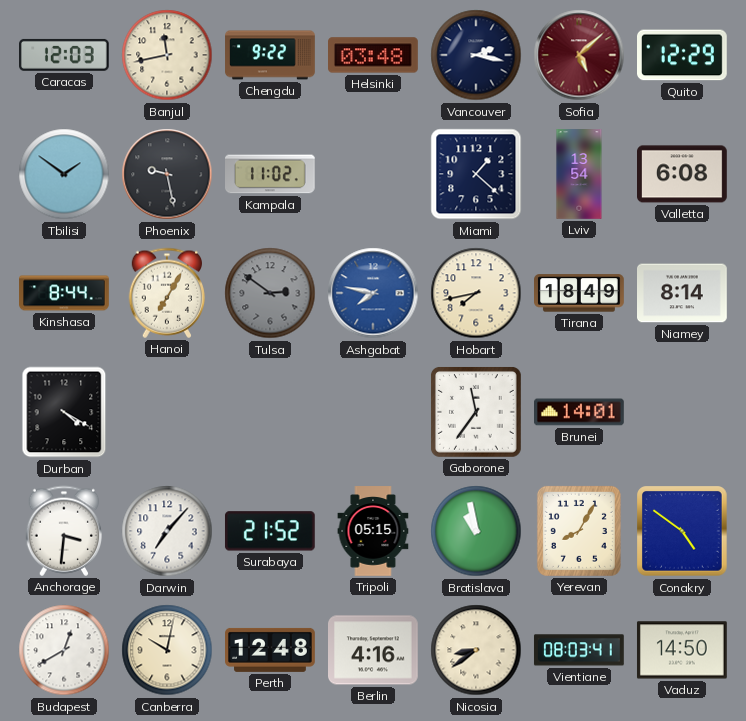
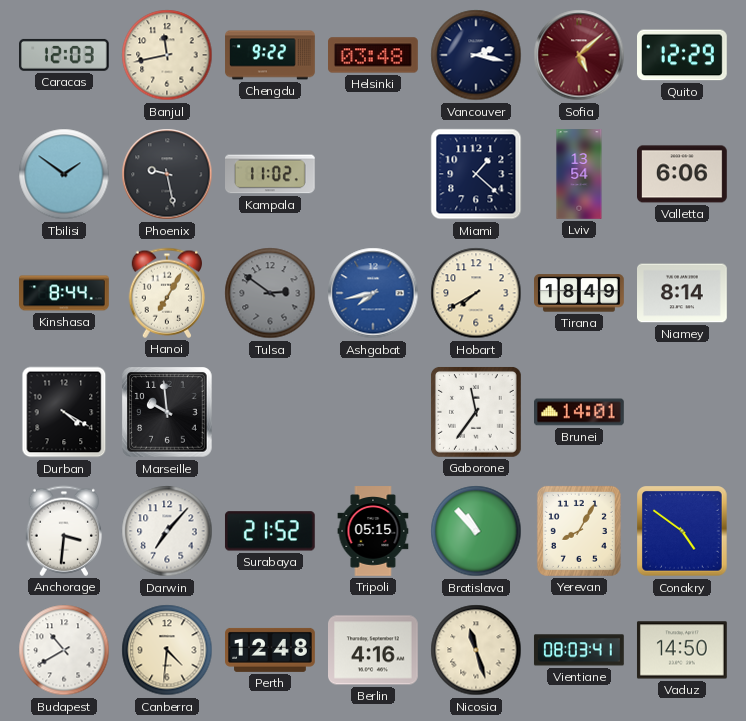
Valletta: 6:08 -> 6:06 (683, 174)
Ashgabat: 7:47 -> 7:43 (373, 293)
Hobart: 7:43 -> 7:40 (476, 293)
Marseille: none -> 9:59 (167, 412)
Bratislava: 10:58 -> 10:53 (476, 531)
Budapest: 12:40 -> 10:40 (64, 650)
Canberra: 10:02 -> 4:31 (167, 650)
Nicosia: 8:39 -> 11:27 (476, 650)
